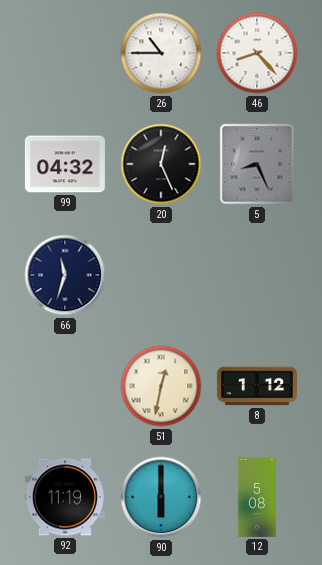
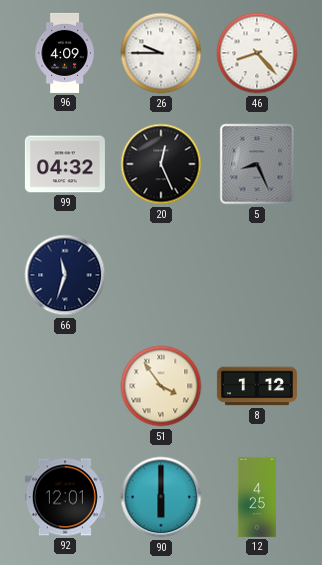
96: none -> 4:09 (65, 53)
26: 10:45 -> 9:45 (161, 53)
51: 12:32 -> 3:54 (161, 386)
92: 11:19 -> 12:01 (65, 497)
12: 5:08 -> 4:25 (257, 497)
